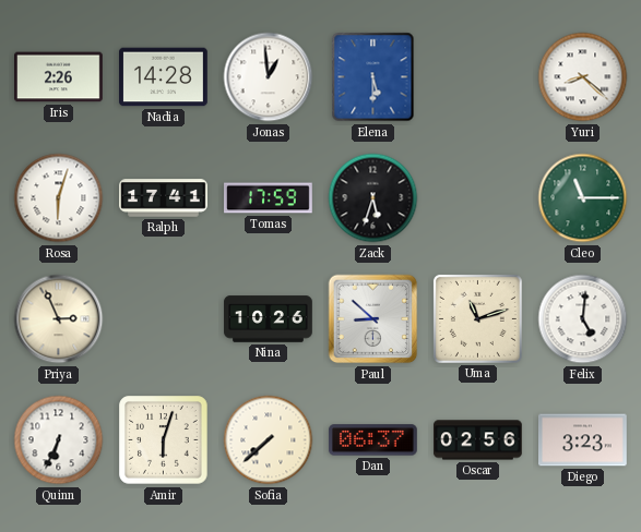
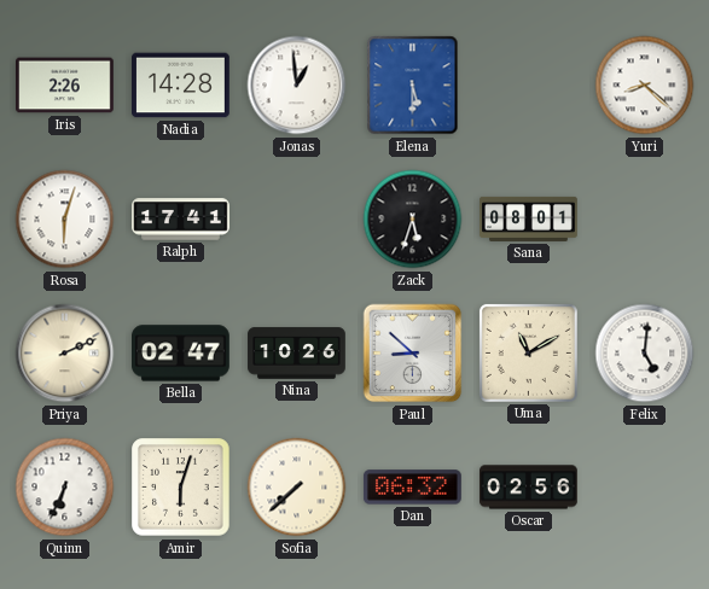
Tomas: 17:59 -> none (269, 198)
Sana: none -> 08:01 (529, 218)
Cleo: 11:15 -> none (583, 198)
Priya: 2:56 -> 2:11 (65, 354)
Bella: none -> 02:47 (181, 354)
Uma: 11:12 -> 11:10 (528, 352)
Dan: 06:37 -> 06:32 (412, 488)
Diego: 3:23 -> none (583, 440)
